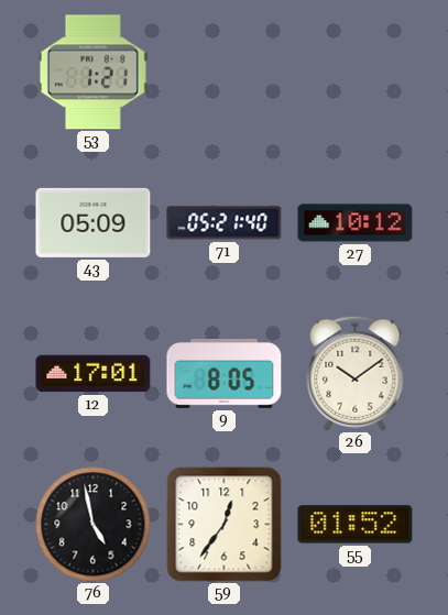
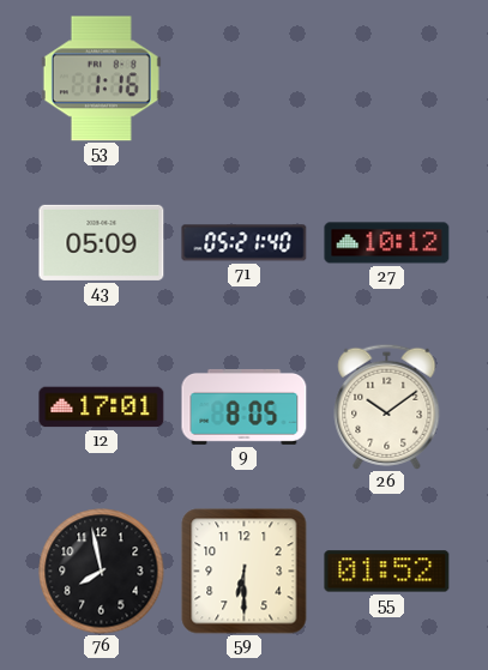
53: 1:21 -> 1:16 (101, 79)
76: 4:58 -> 7:58 (102, 572)
59: 12:36 -> 6:30 (245, 572)
